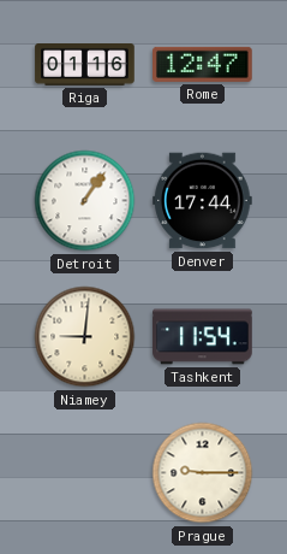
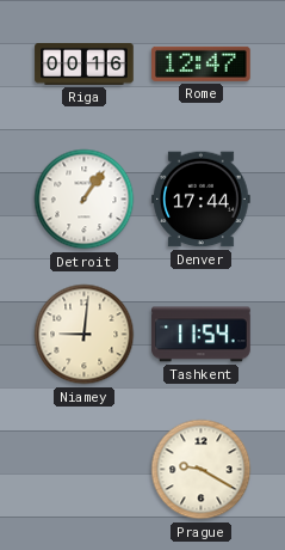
Riga: 01:16 -> 00:16 (85, 65)
Prague: 9:15 -> 9:20 (202, 470)
